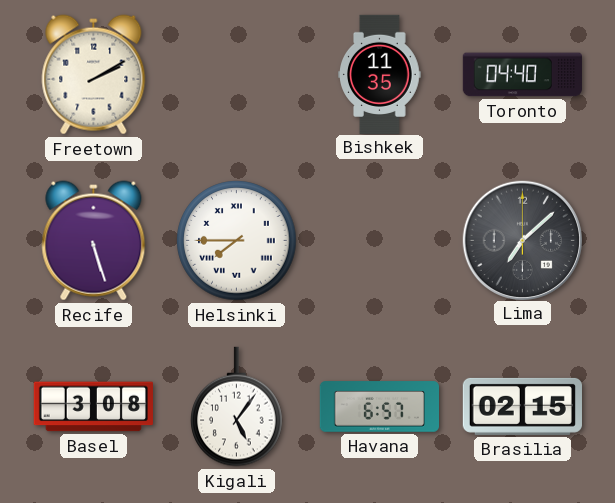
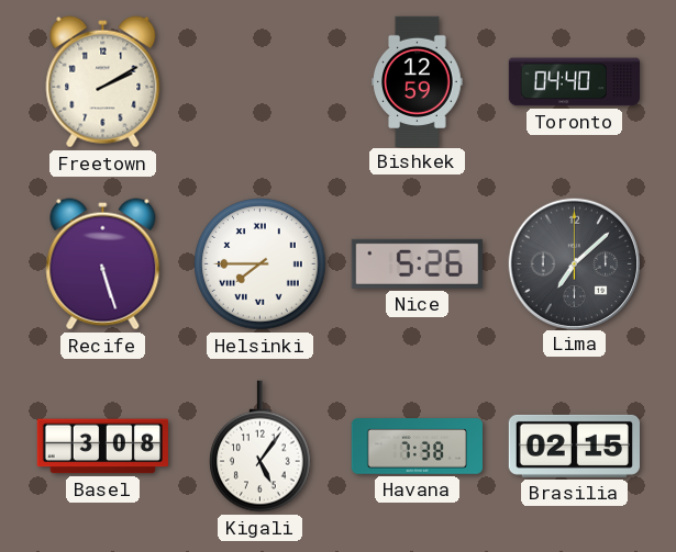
Bishkek: 11:35 -> 12:59 (418, 81)
Nice: none -> 5:26 (417, 263)
Havana: 6:57 -> 7:38 (417, 447)
